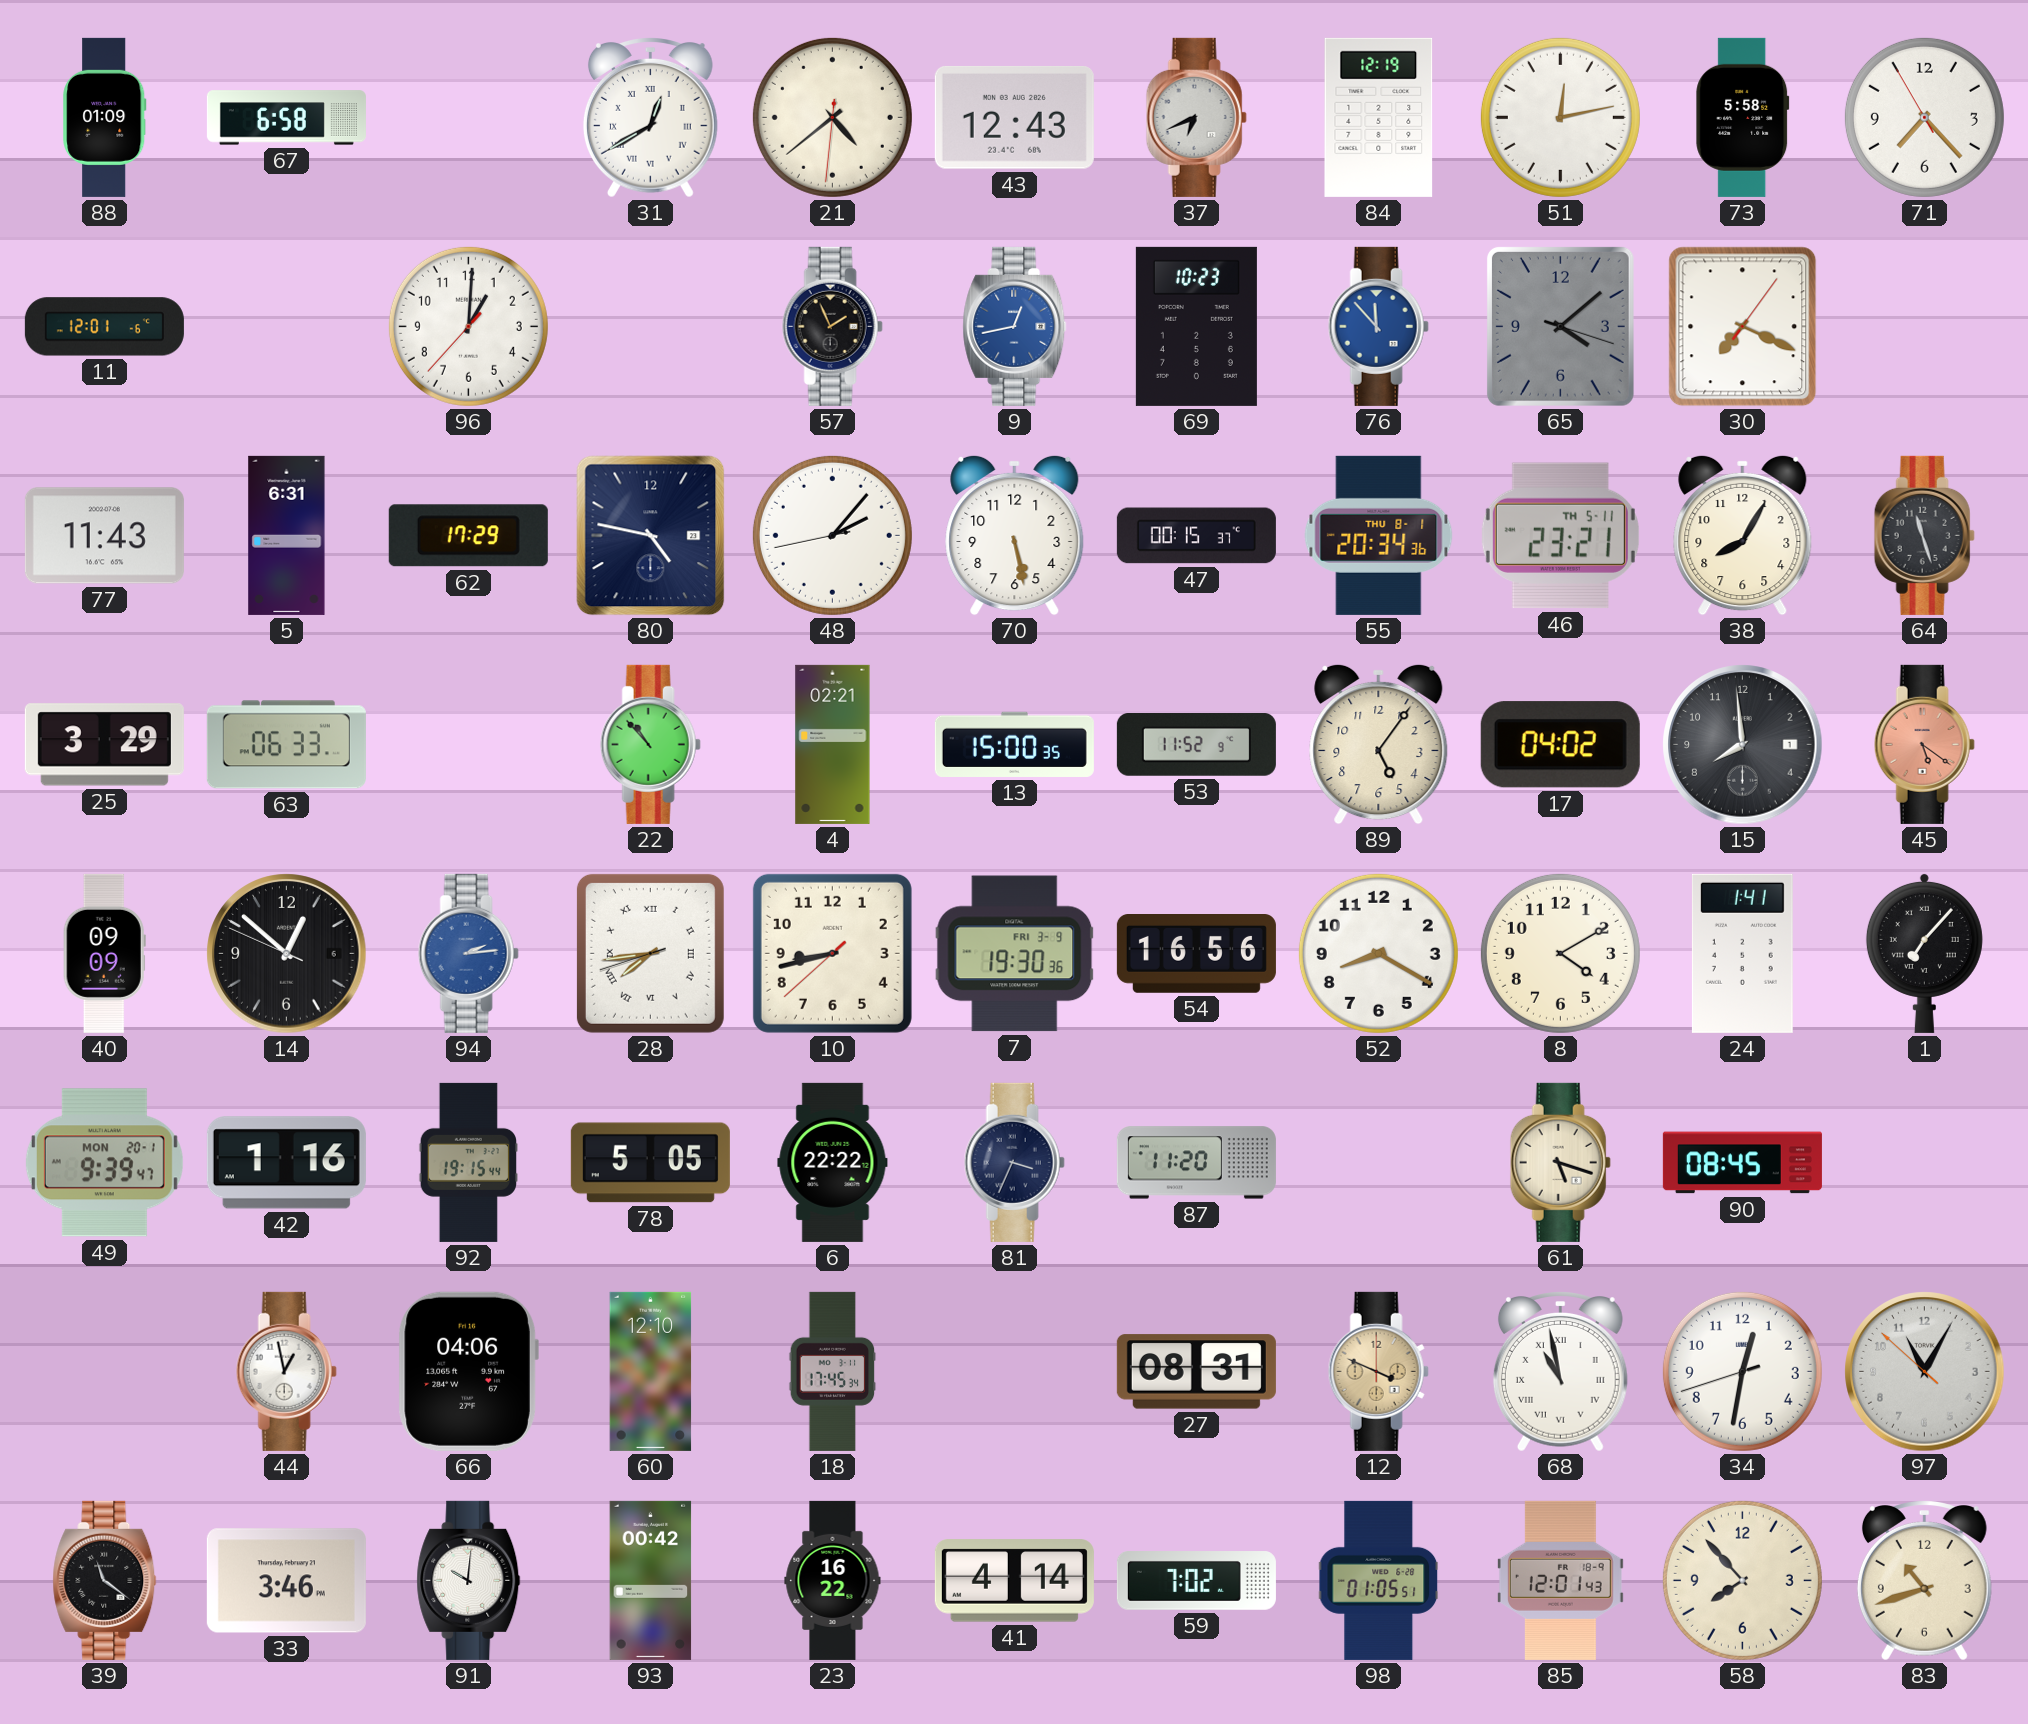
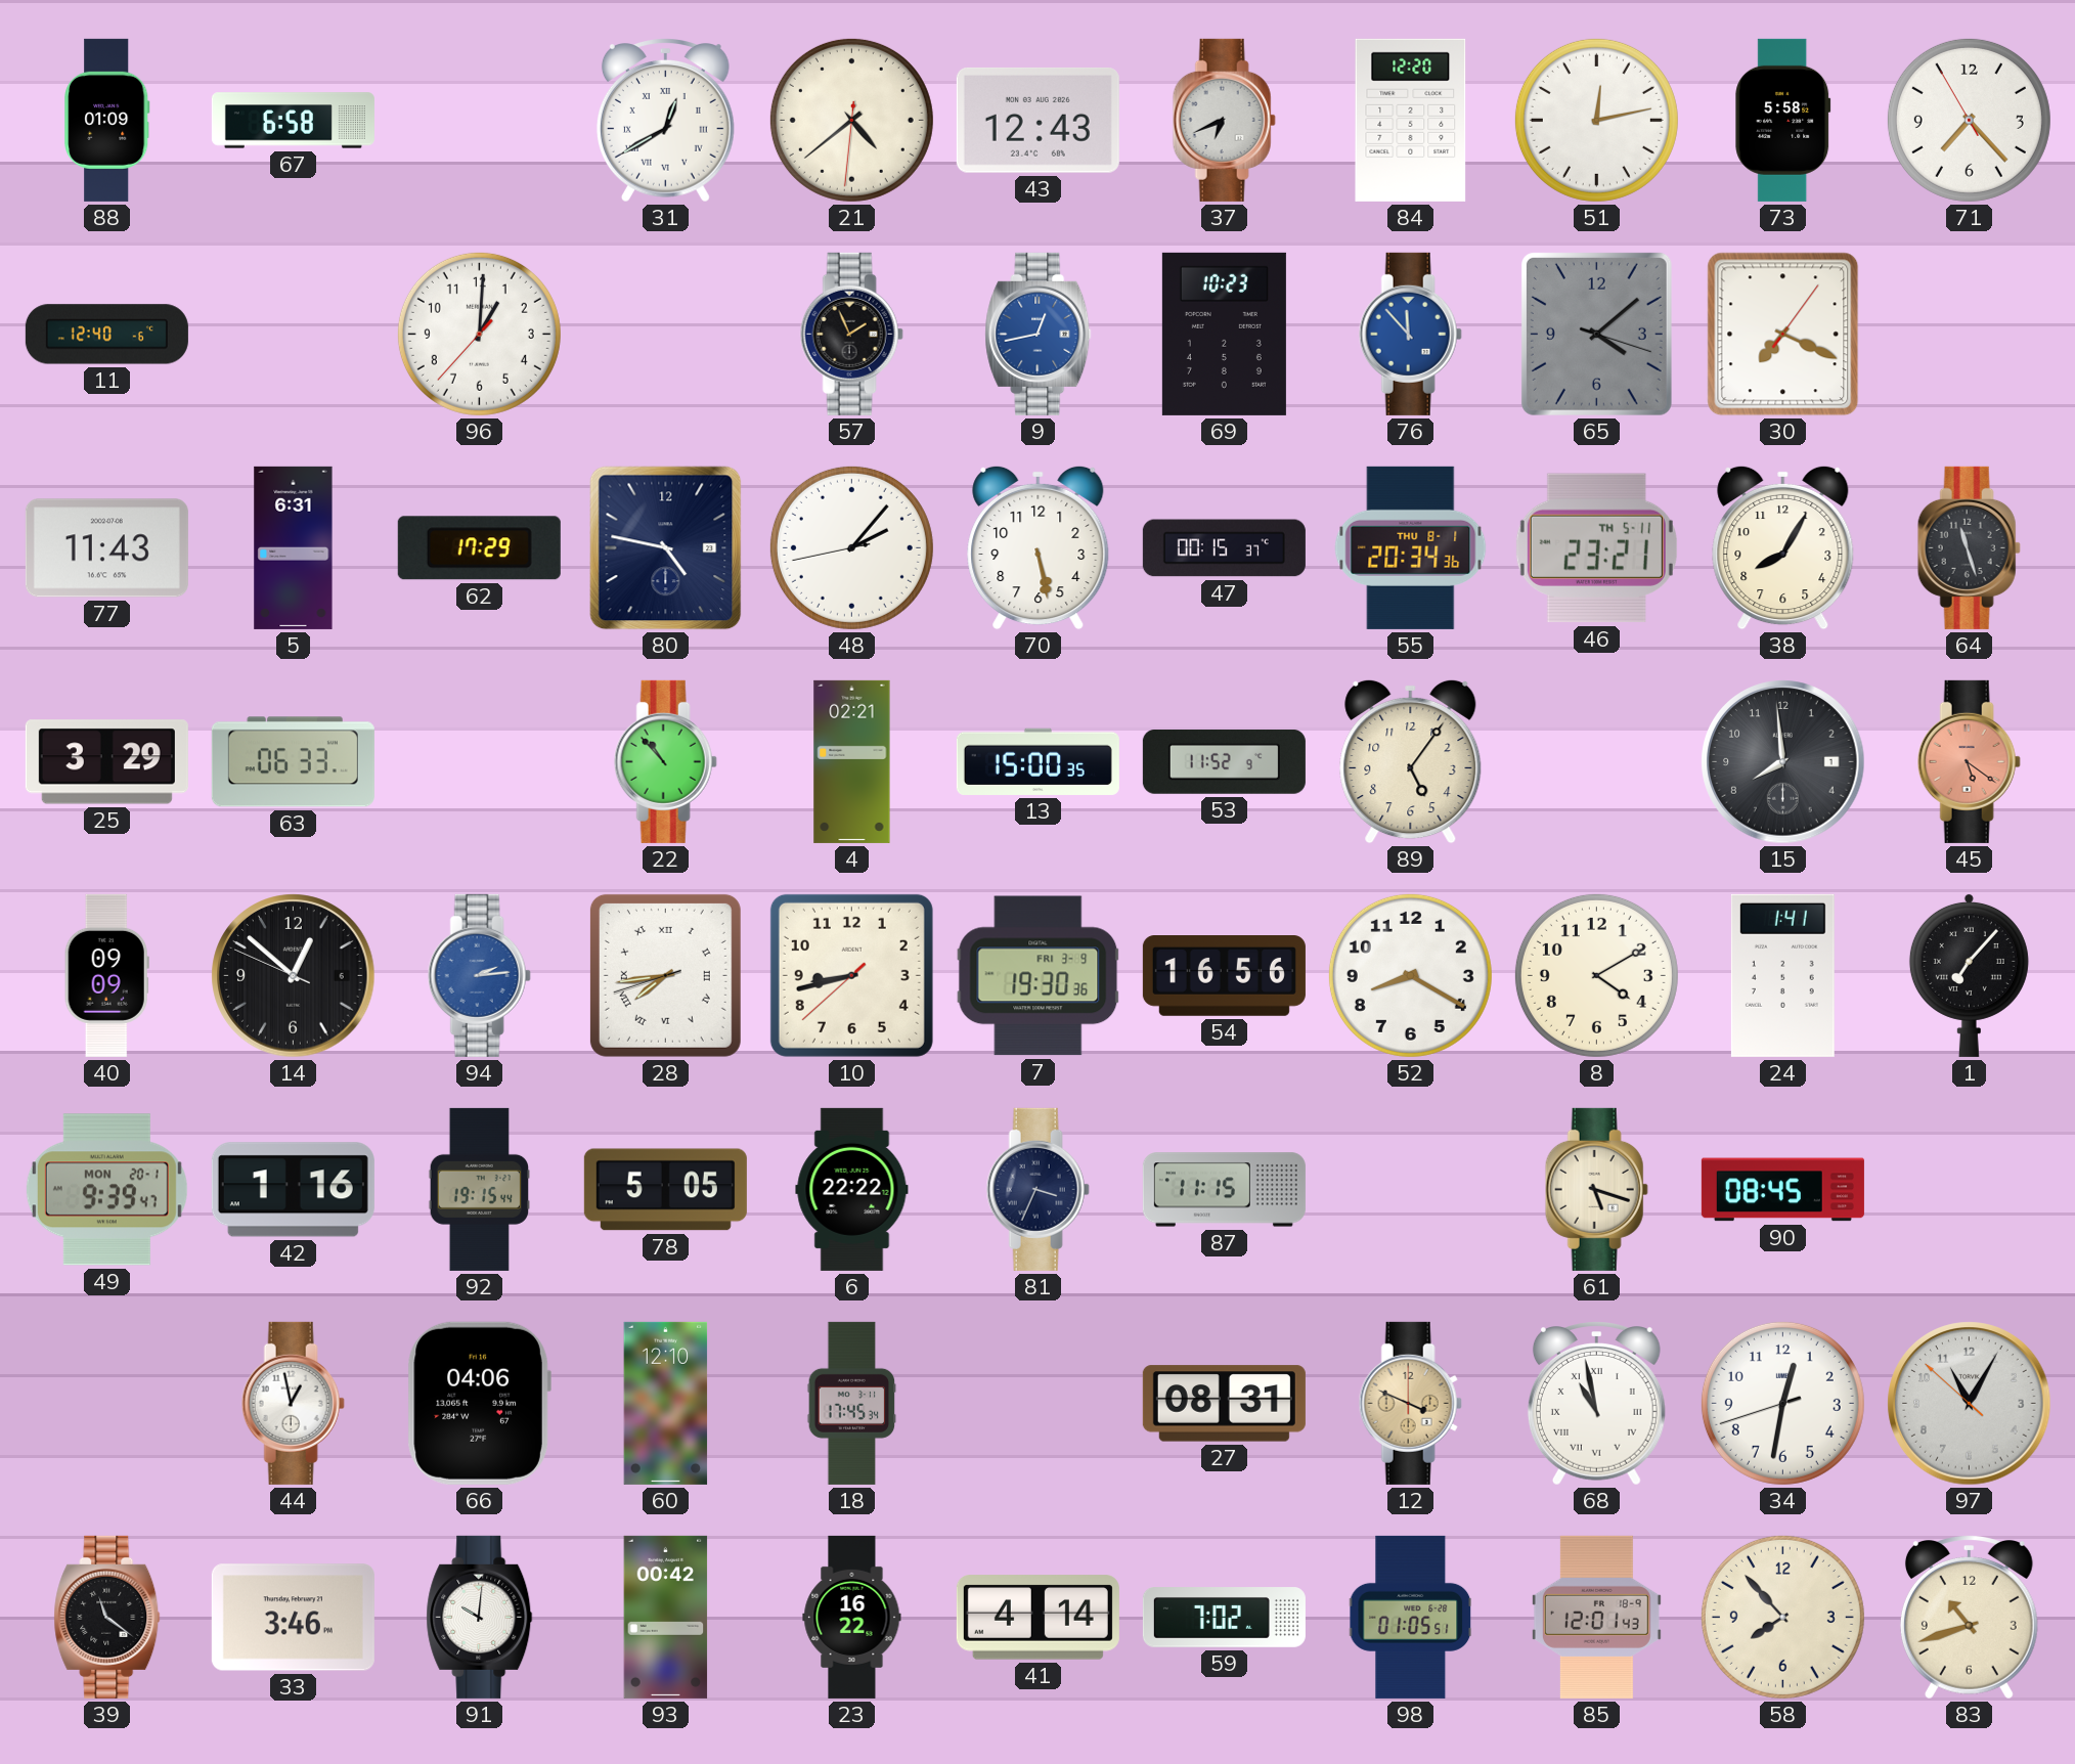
84: 12:19 -> 12:20 (1411, 120)
11: 12:01 -> 12:40 (106, 335)
17: 04:02 -> none (1560, 745)
87: 11:20 -> 11:15 (1224, 1190)
